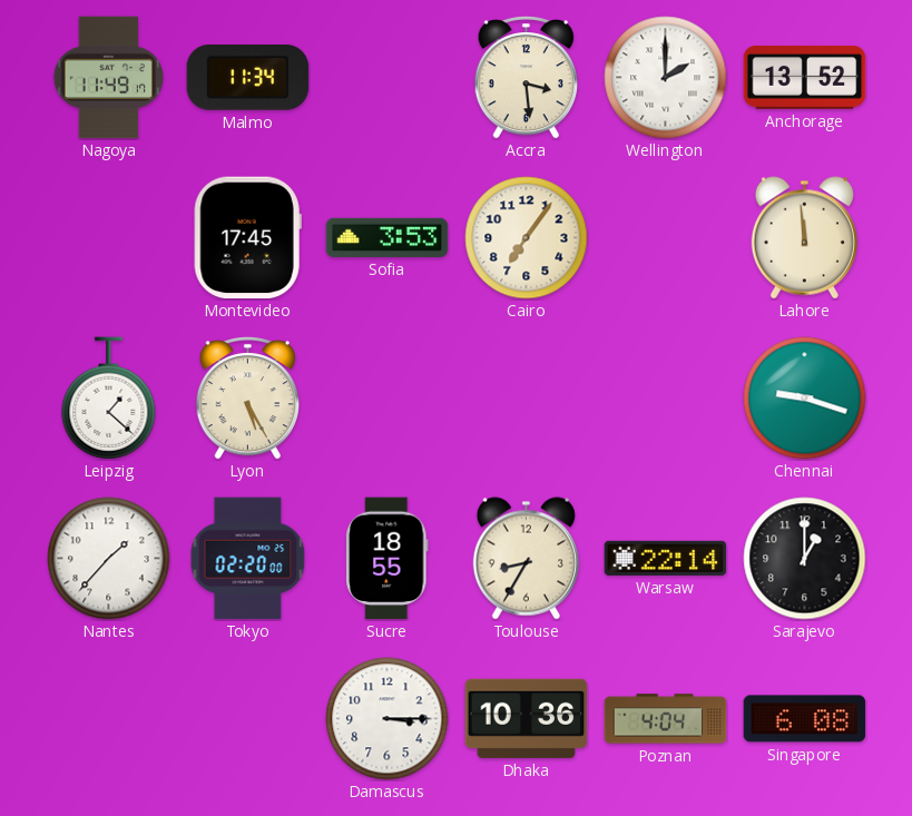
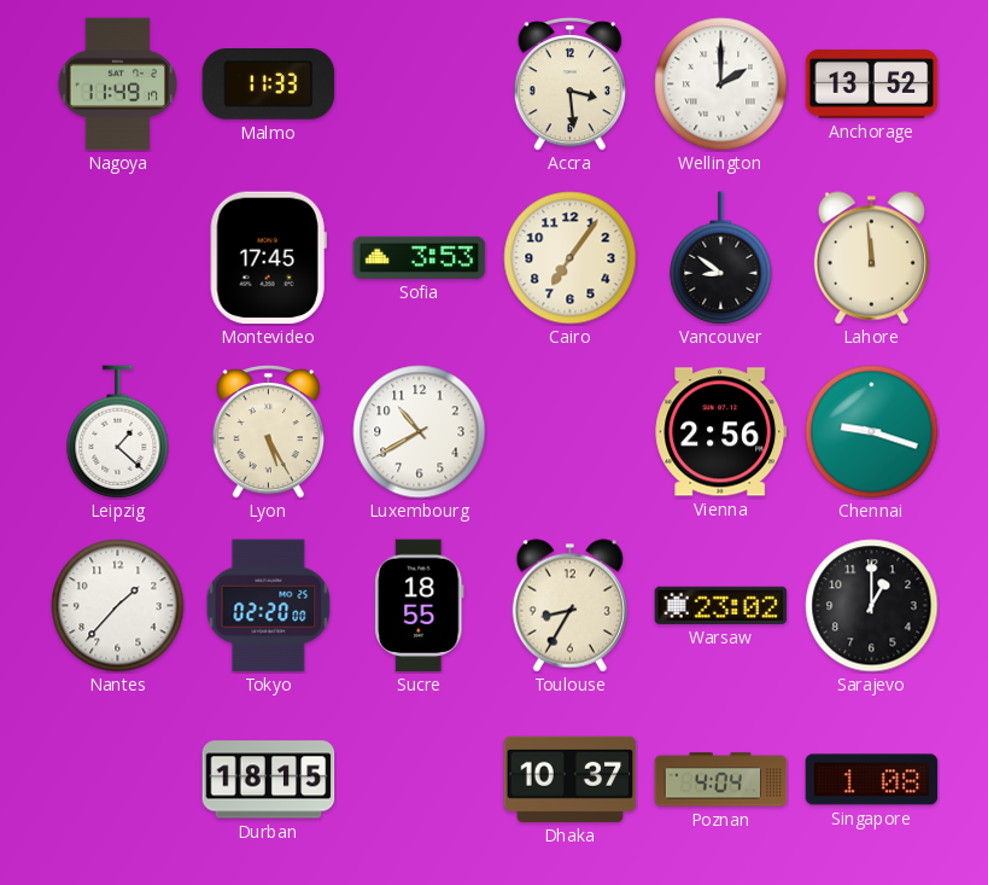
Malmo: 11:34 -> 11:33 (269, 85)
Vancouver: none -> 8:51 (721, 258)
Luxembourg: none -> 10:40 (420, 432)
Vienna: none -> 2:56 (721, 432)
Warsaw: 22:14 -> 23:02 (721, 605)
Durban: none -> 18:15 (269, 780)
Damascus: 3:15 -> none (388, 719)
Dhaka: 10:36 -> 10:37 (571, 779)
Singapore: 6:08 -> 1:08 (872, 780)
